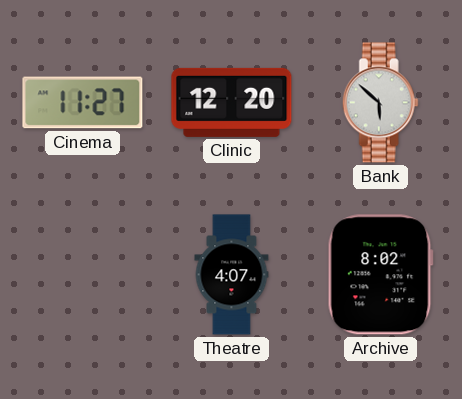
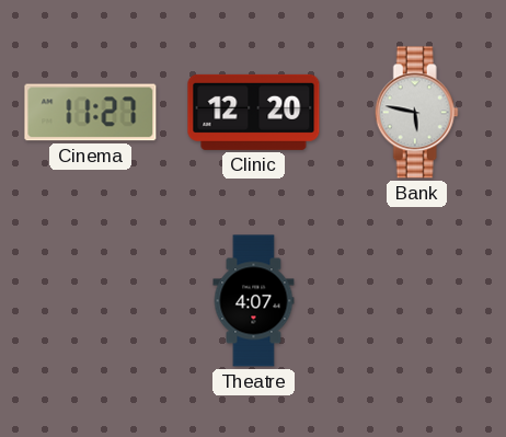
Bank: 5:52 -> 5:47 (416, 113)
Archive: 8:02 -> none (380, 275)
